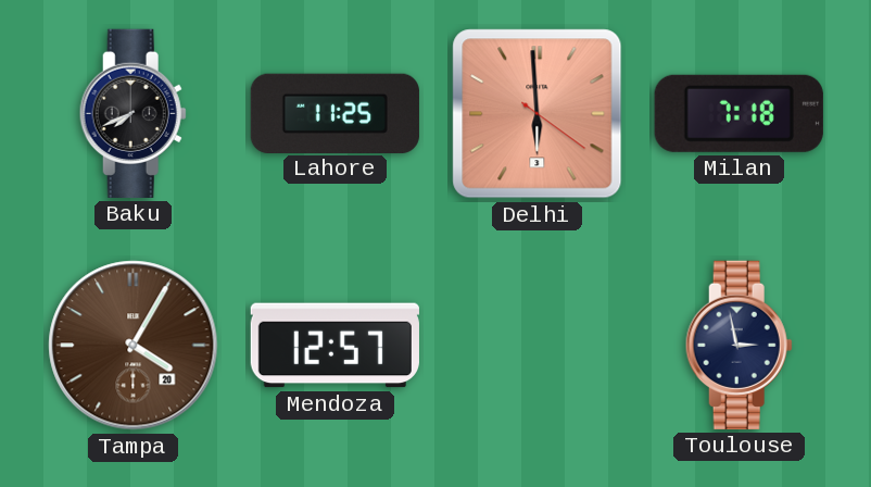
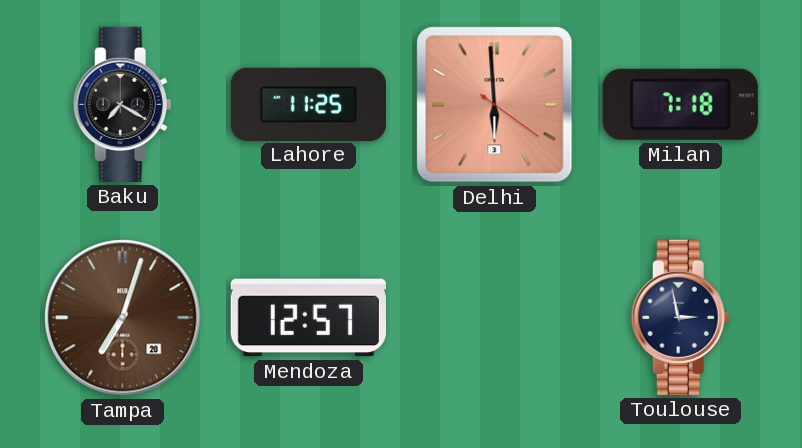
Baku: 7:41 -> 7:20 (122, 104)
Tampa: 4:05 -> 7:03 (123, 318)
